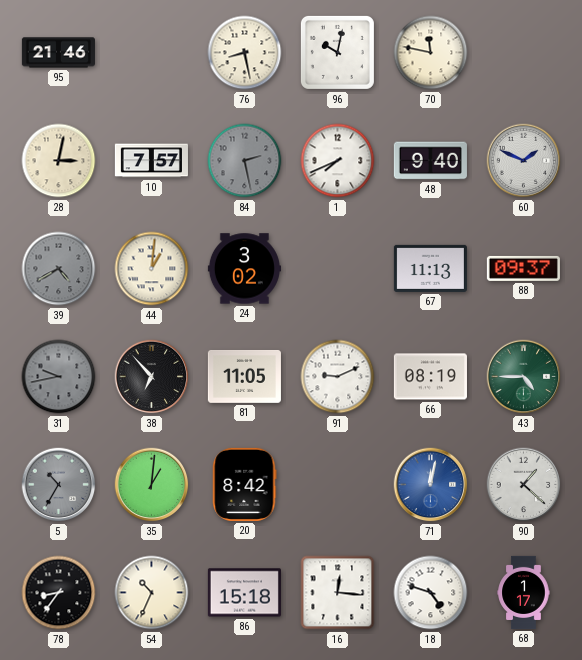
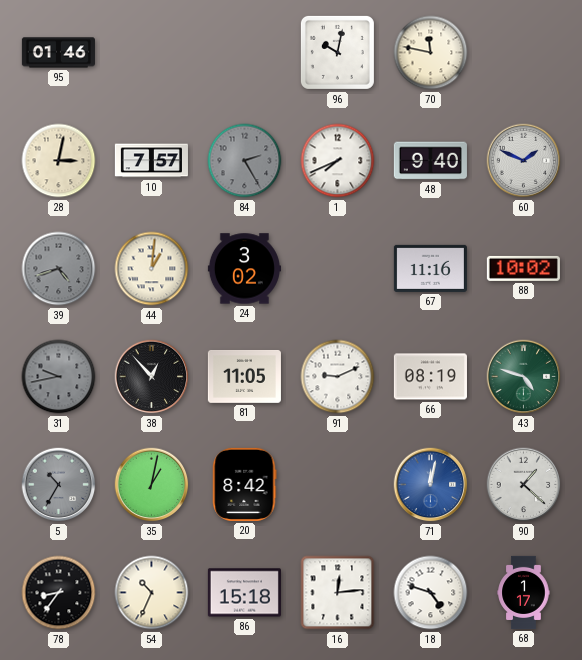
95: 21:46 -> 01:46 (58, 53)
76: 8:28 -> none (245, 53)
84: 2:28 -> 2:25 (245, 161)
39: 4:40 -> 4:42 (59, 269)
67: 11:13 -> 11:16 (430, 268)
88: 09:37 -> 10:02 (523, 268)
38: 6:53 -> 12:53 (152, 377)
43: 4:45 -> 4:48 (524, 377)
35: 1:01 -> 1:02 (152, 485)
16: 12:16 -> 12:14 (338, 593)
